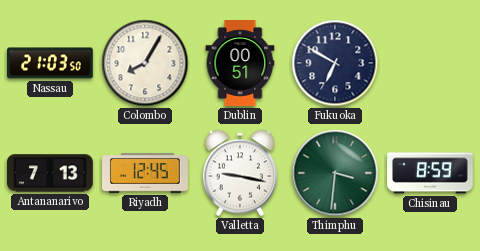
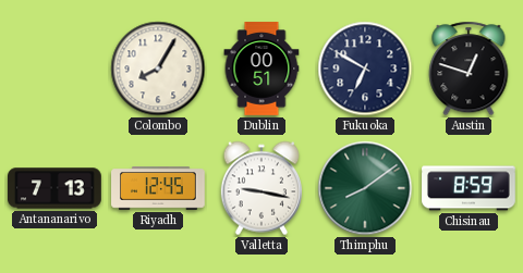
Nassau: 21:03 -> none (51, 63)
Austin: none -> 12:48 (469, 69)
Thimphu: 3:31 -> 8:09 (365, 188)
